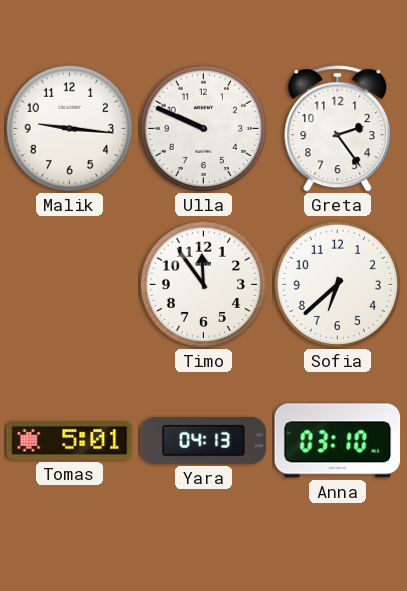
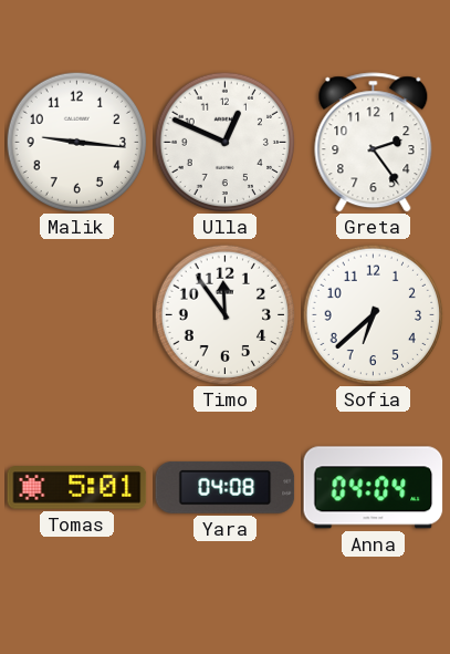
Ulla: 9:49 -> 12:49 (224, 142)
Yara: 04:13 -> 04:08 (226, 487)
Anna: 03:10 -> 04:04 (374, 488)
